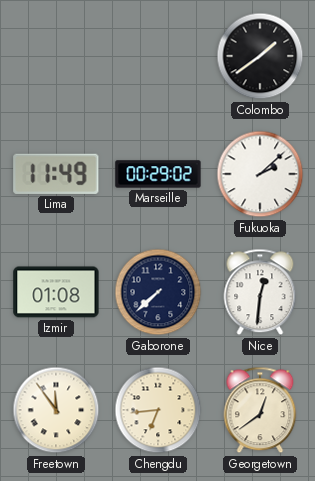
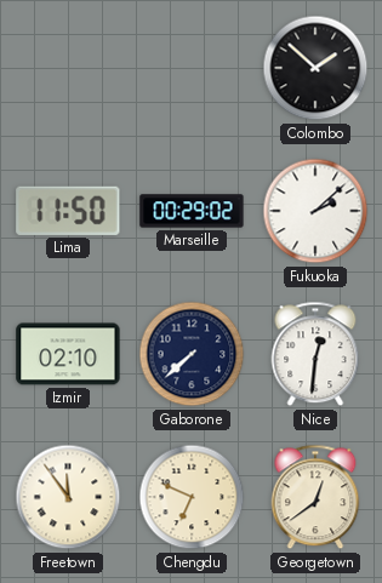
Colombo: 1:39 -> 1:52 (315, 68)
Lima: 11:49 -> 11:50 (68, 211)
Izmir: 01:08 -> 02:10 (68, 354)
Chengdu: 6:44 -> 6:49 (192, 497)
